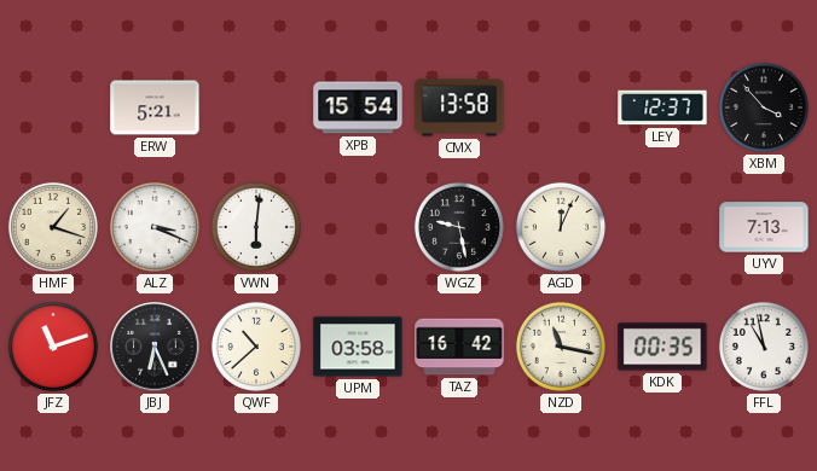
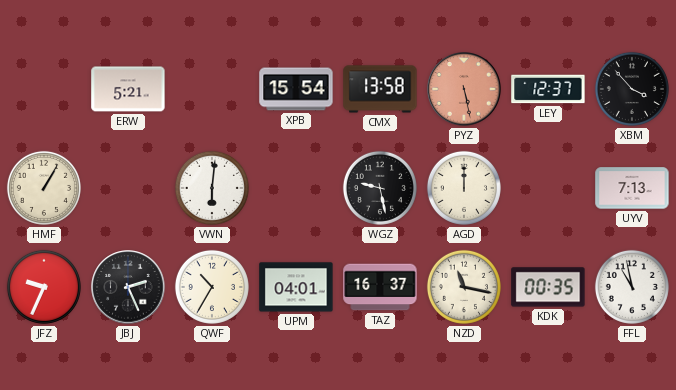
PYZ: none -> 5:28 (464, 89)
HMF: 1:18 -> 1:05 (44, 188)
ALZ: 3:19 -> none (155, 227)
AGD: 12:04 -> 12:00 (464, 188)
JFZ: 11:12 -> 9:34 (44, 287)
JBJ: 6:26 -> 2:26 (128, 287)
QWF: 10:38 -> 10:35 (212, 287)
UPM: 03:58 -> 04:01 (296, 287)
TAZ: 16:42 -> 16:37 (380, 287)
